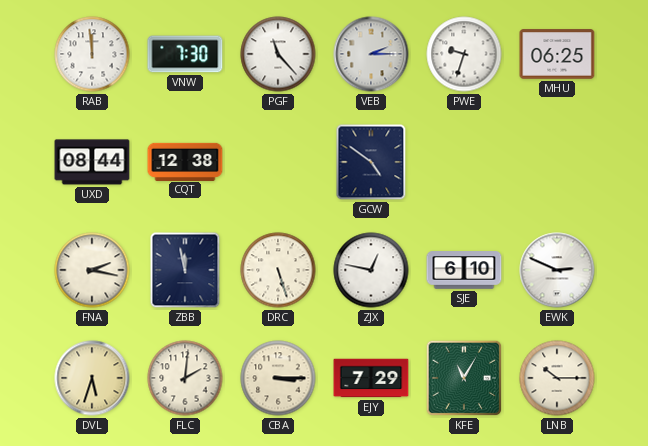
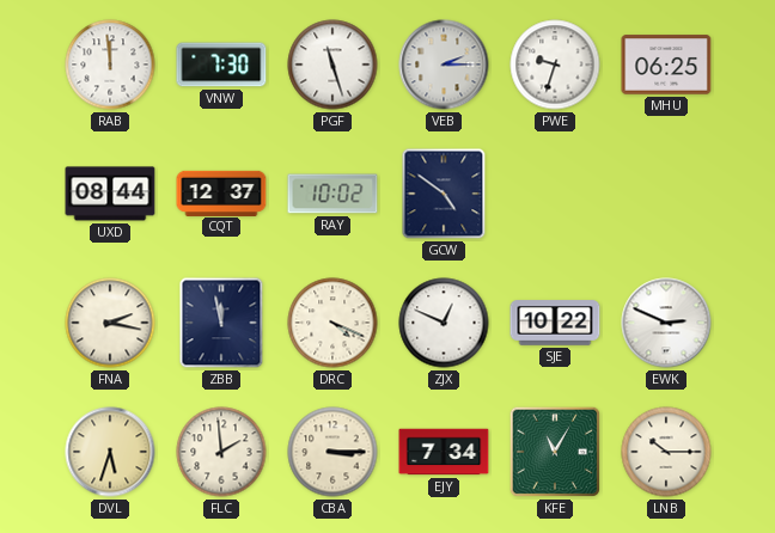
PGF: 11:23 -> 11:27 (332, 65)
CQT: 12:38 -> 12:37 (221, 192)
RAY: none -> 10:02 (332, 194)
DRC: 5:27 -> 4:19 (332, 323)
ZJX: 12:47 -> 12:49 (444, 323)
SJE: 6:10 -> 10:22 (555, 323)
FLC: 2:01 -> 1:59 (221, 452)
EJY: 7:29 -> 7:34 (444, 452)
